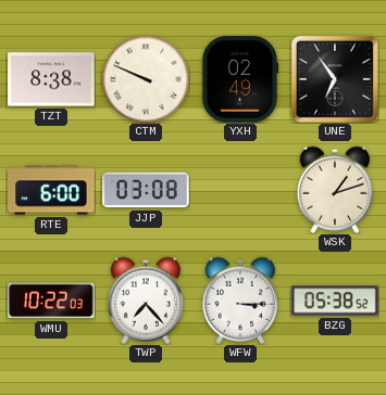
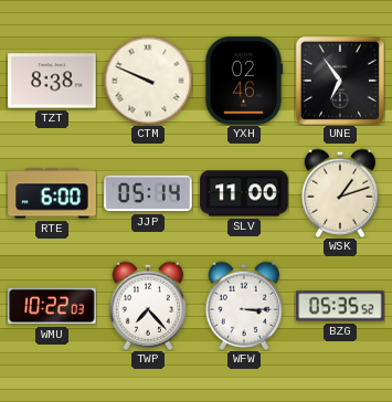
YXH: 02:49 -> 02:46 (244, 81)
JJP: 03:08 -> 05:14 (148, 193)
SLV: none -> 11:00 (244, 193)
BZG: 05:38 -> 05:35 (340, 306)
